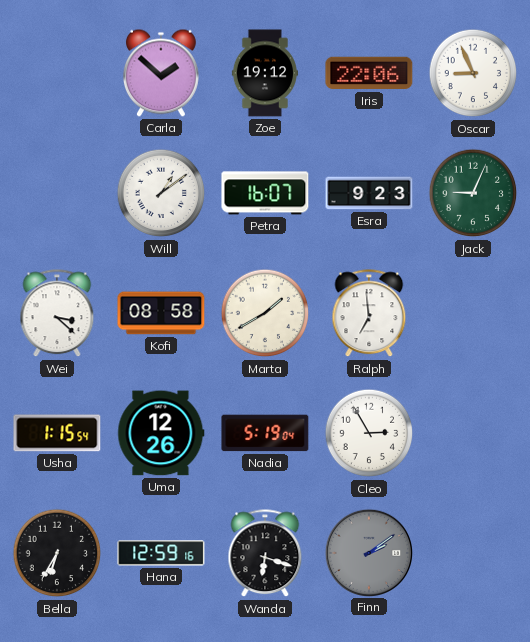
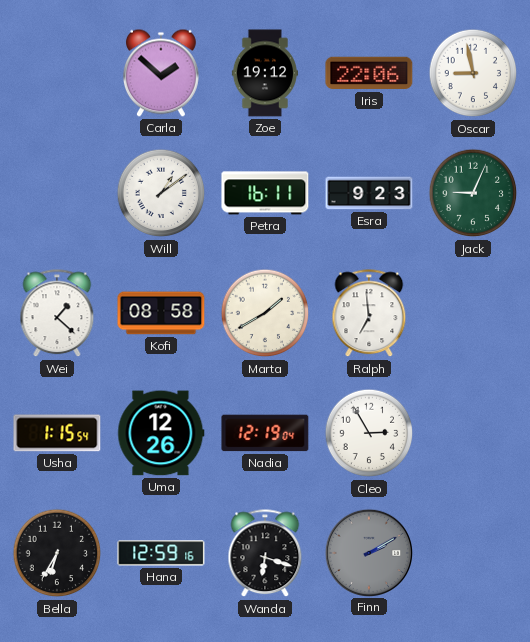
Oscar: 8:56 -> 8:58 (473, 73)
Petra: 16:07 -> 16:11 (265, 193)
Wei: 3:22 -> 1:22 (57, 314)
Nadia: 5:19 -> 12:19 (265, 433)
Finn: 2:09 -> 2:10 (368, 552)
